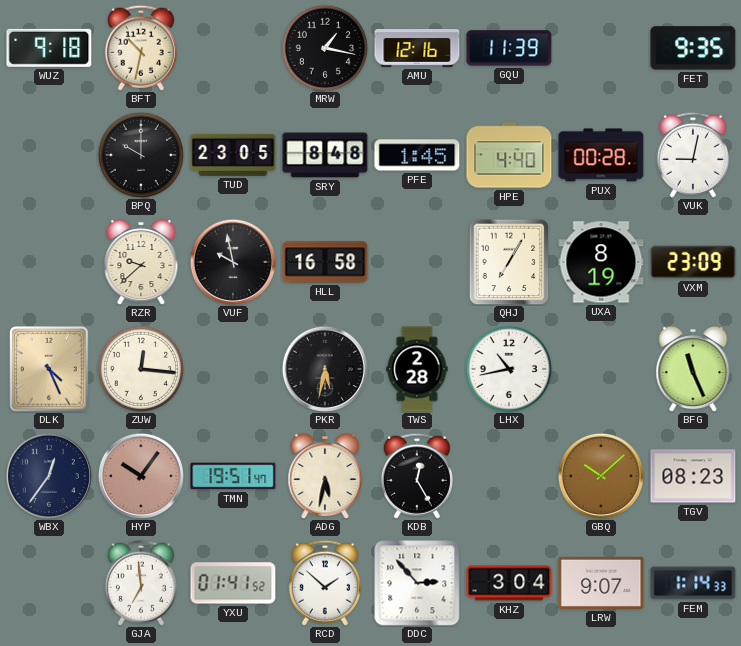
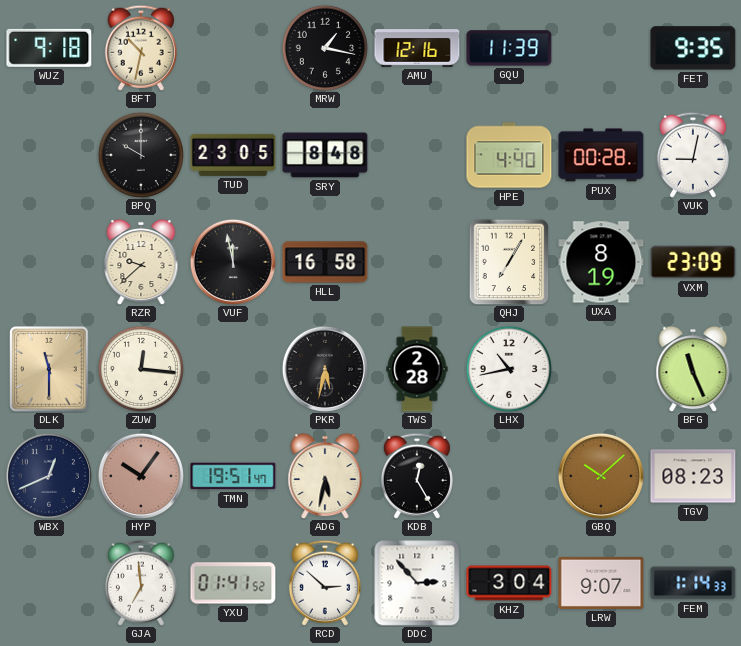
PFE: 1:45 -> none (417, 155)
VUF: 9:58 -> 11:58 (233, 262)
DLK: 4:26 -> 11:30 (49, 369)
WBX: 12:36 -> 12:41 (49, 476)
RCD: 1:52 -> 2:52 (325, 583)
